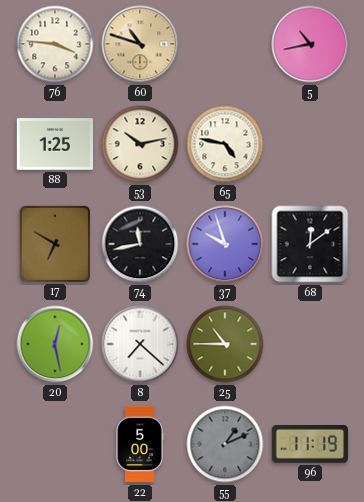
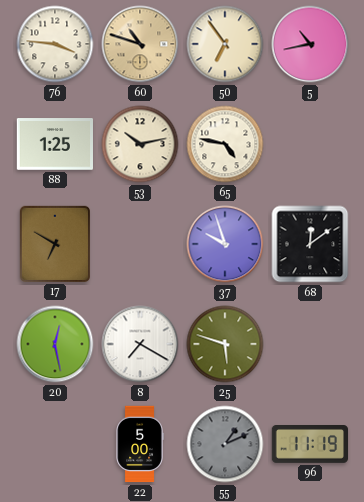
50: none -> 6:54 (225, 44)
74: 11:43 -> none (140, 244)
8: 7:22 -> 7:20 (140, 344)
25: 10:45 -> 5:48 (225, 344)
